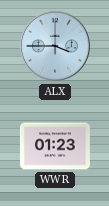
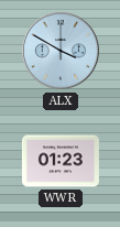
ALX: 3:45 -> 3:50 (61, 51)
